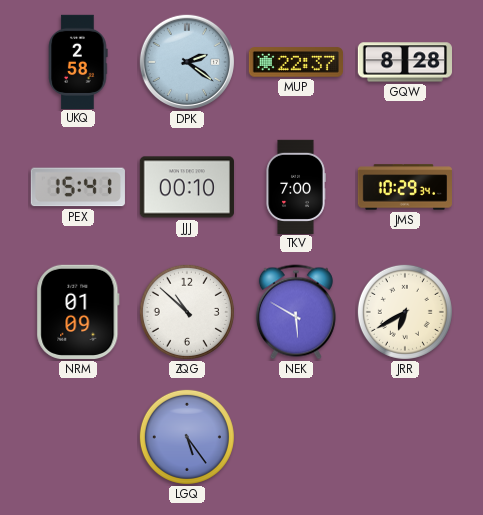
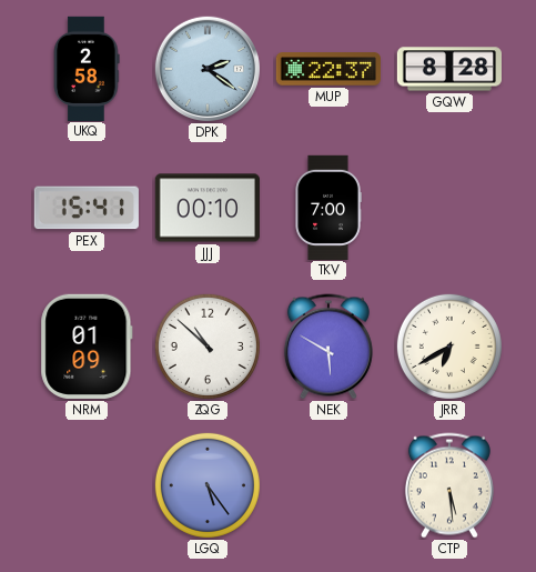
JMS: 10:29 -> none (404, 187)
CTP: none -> 5:29 (449, 485)
